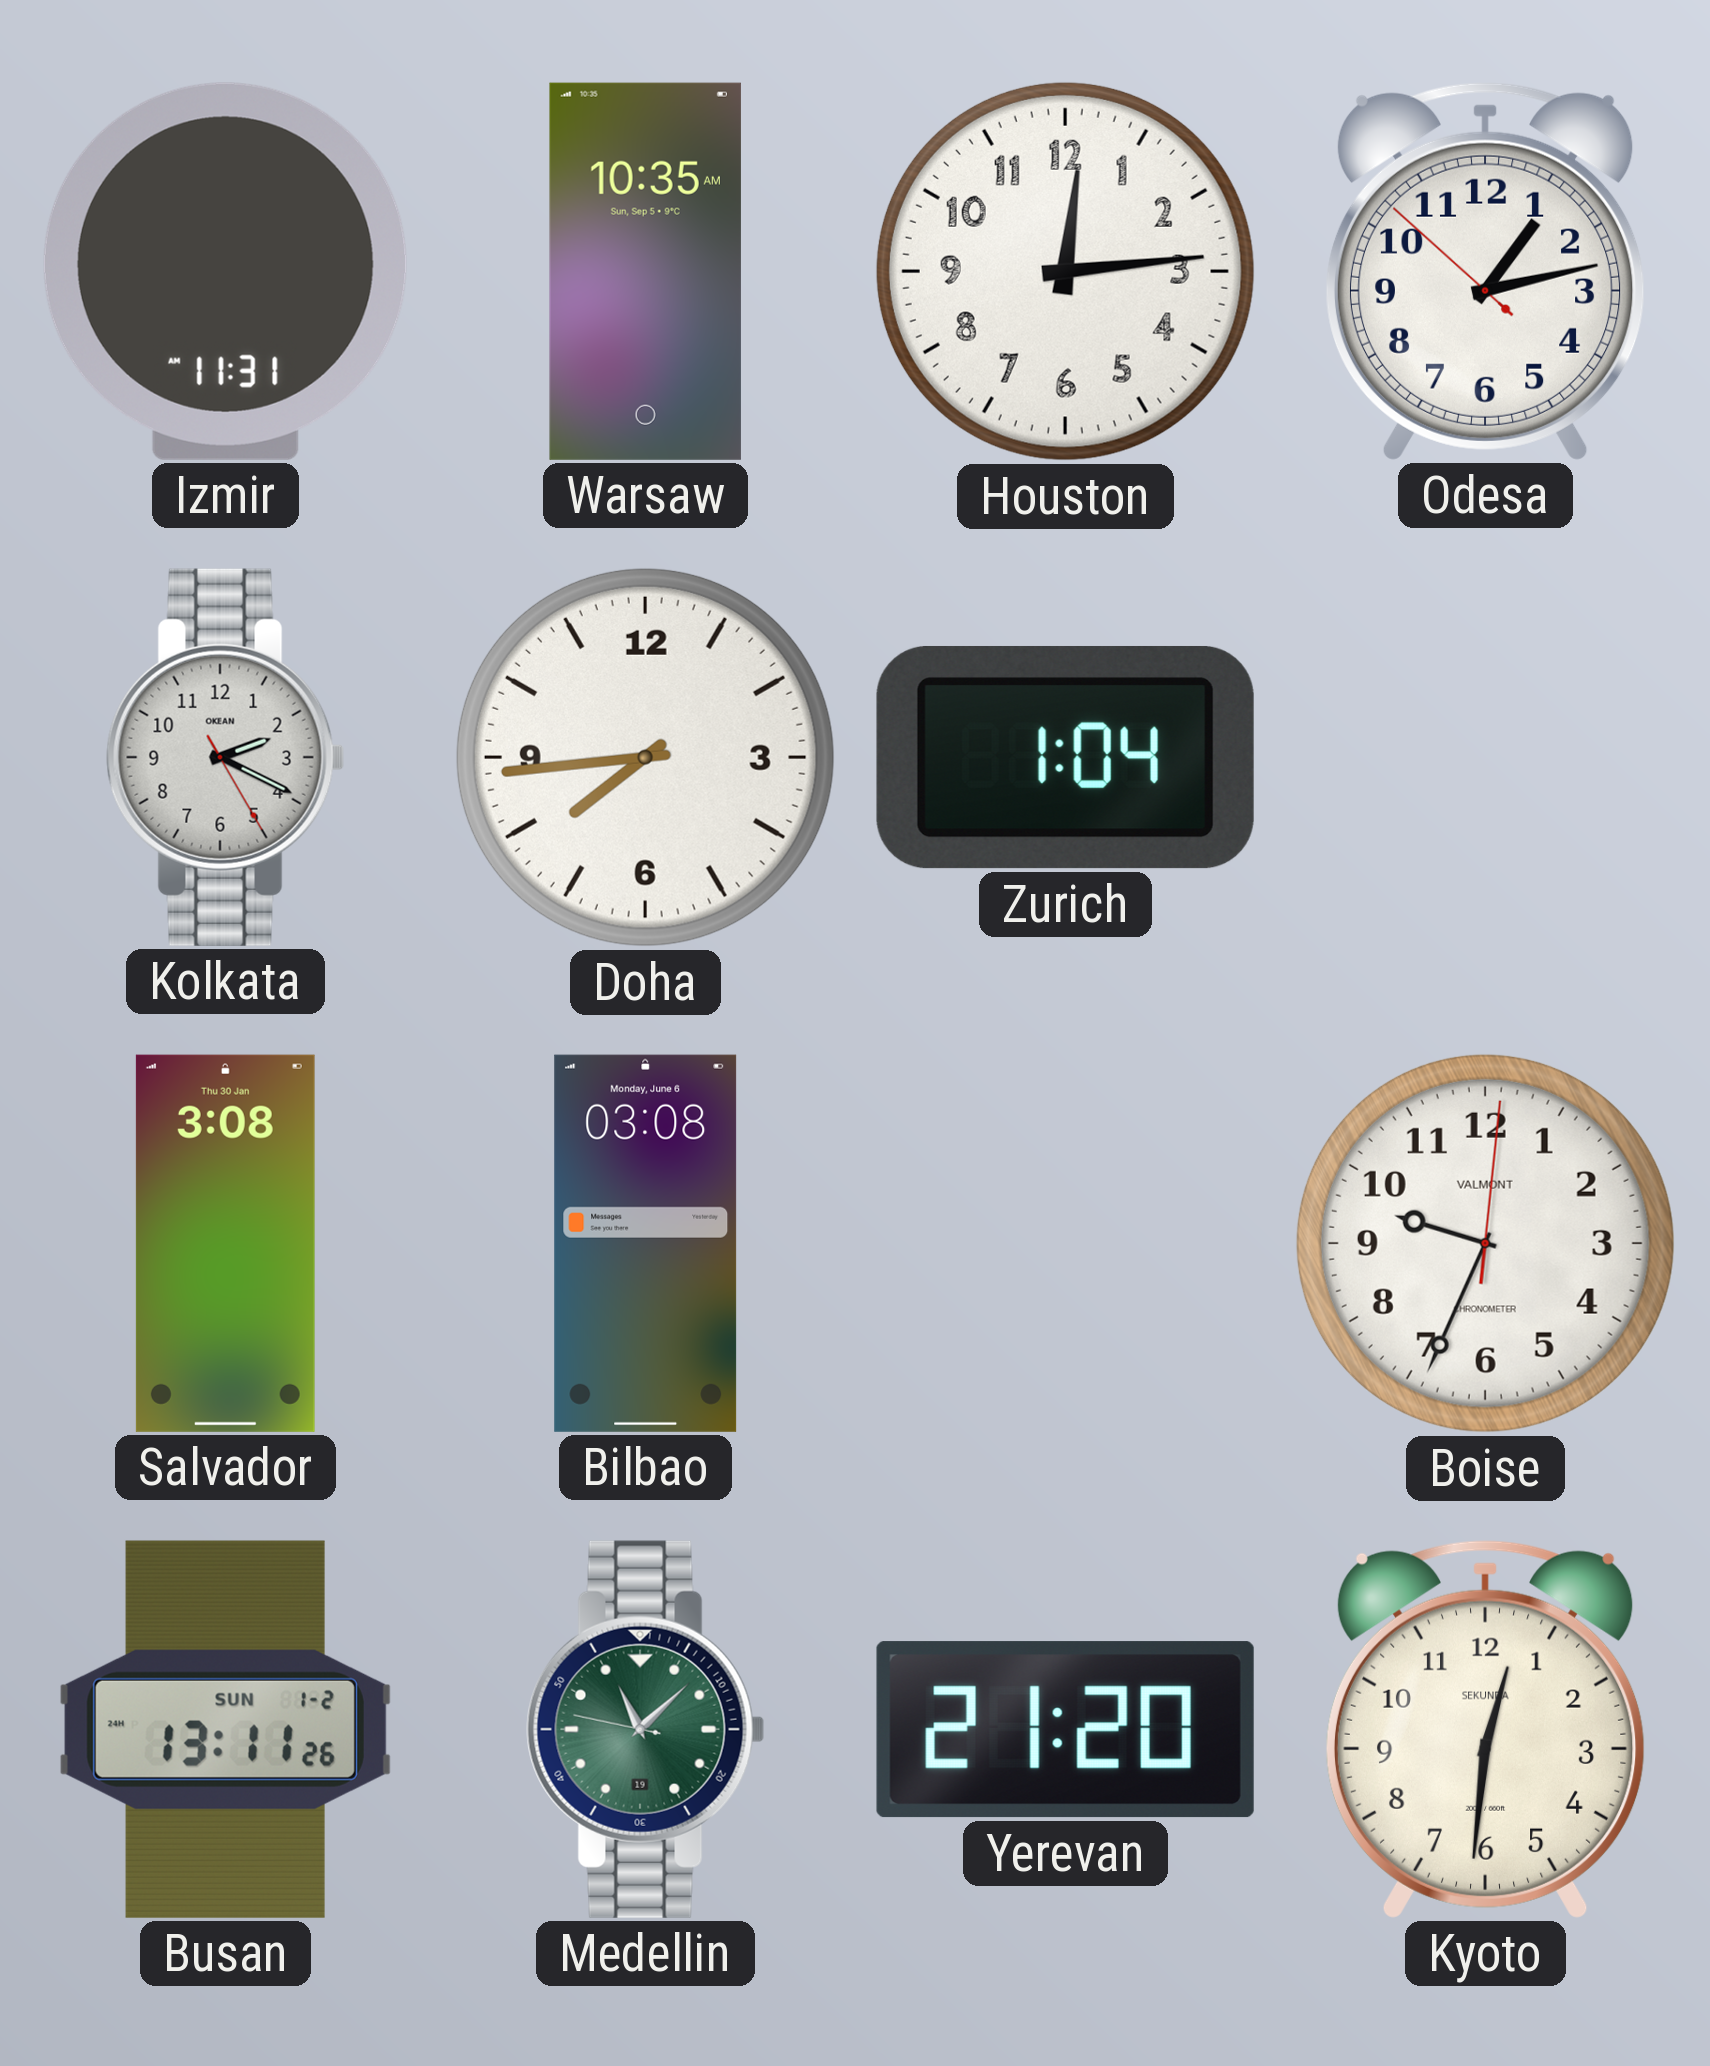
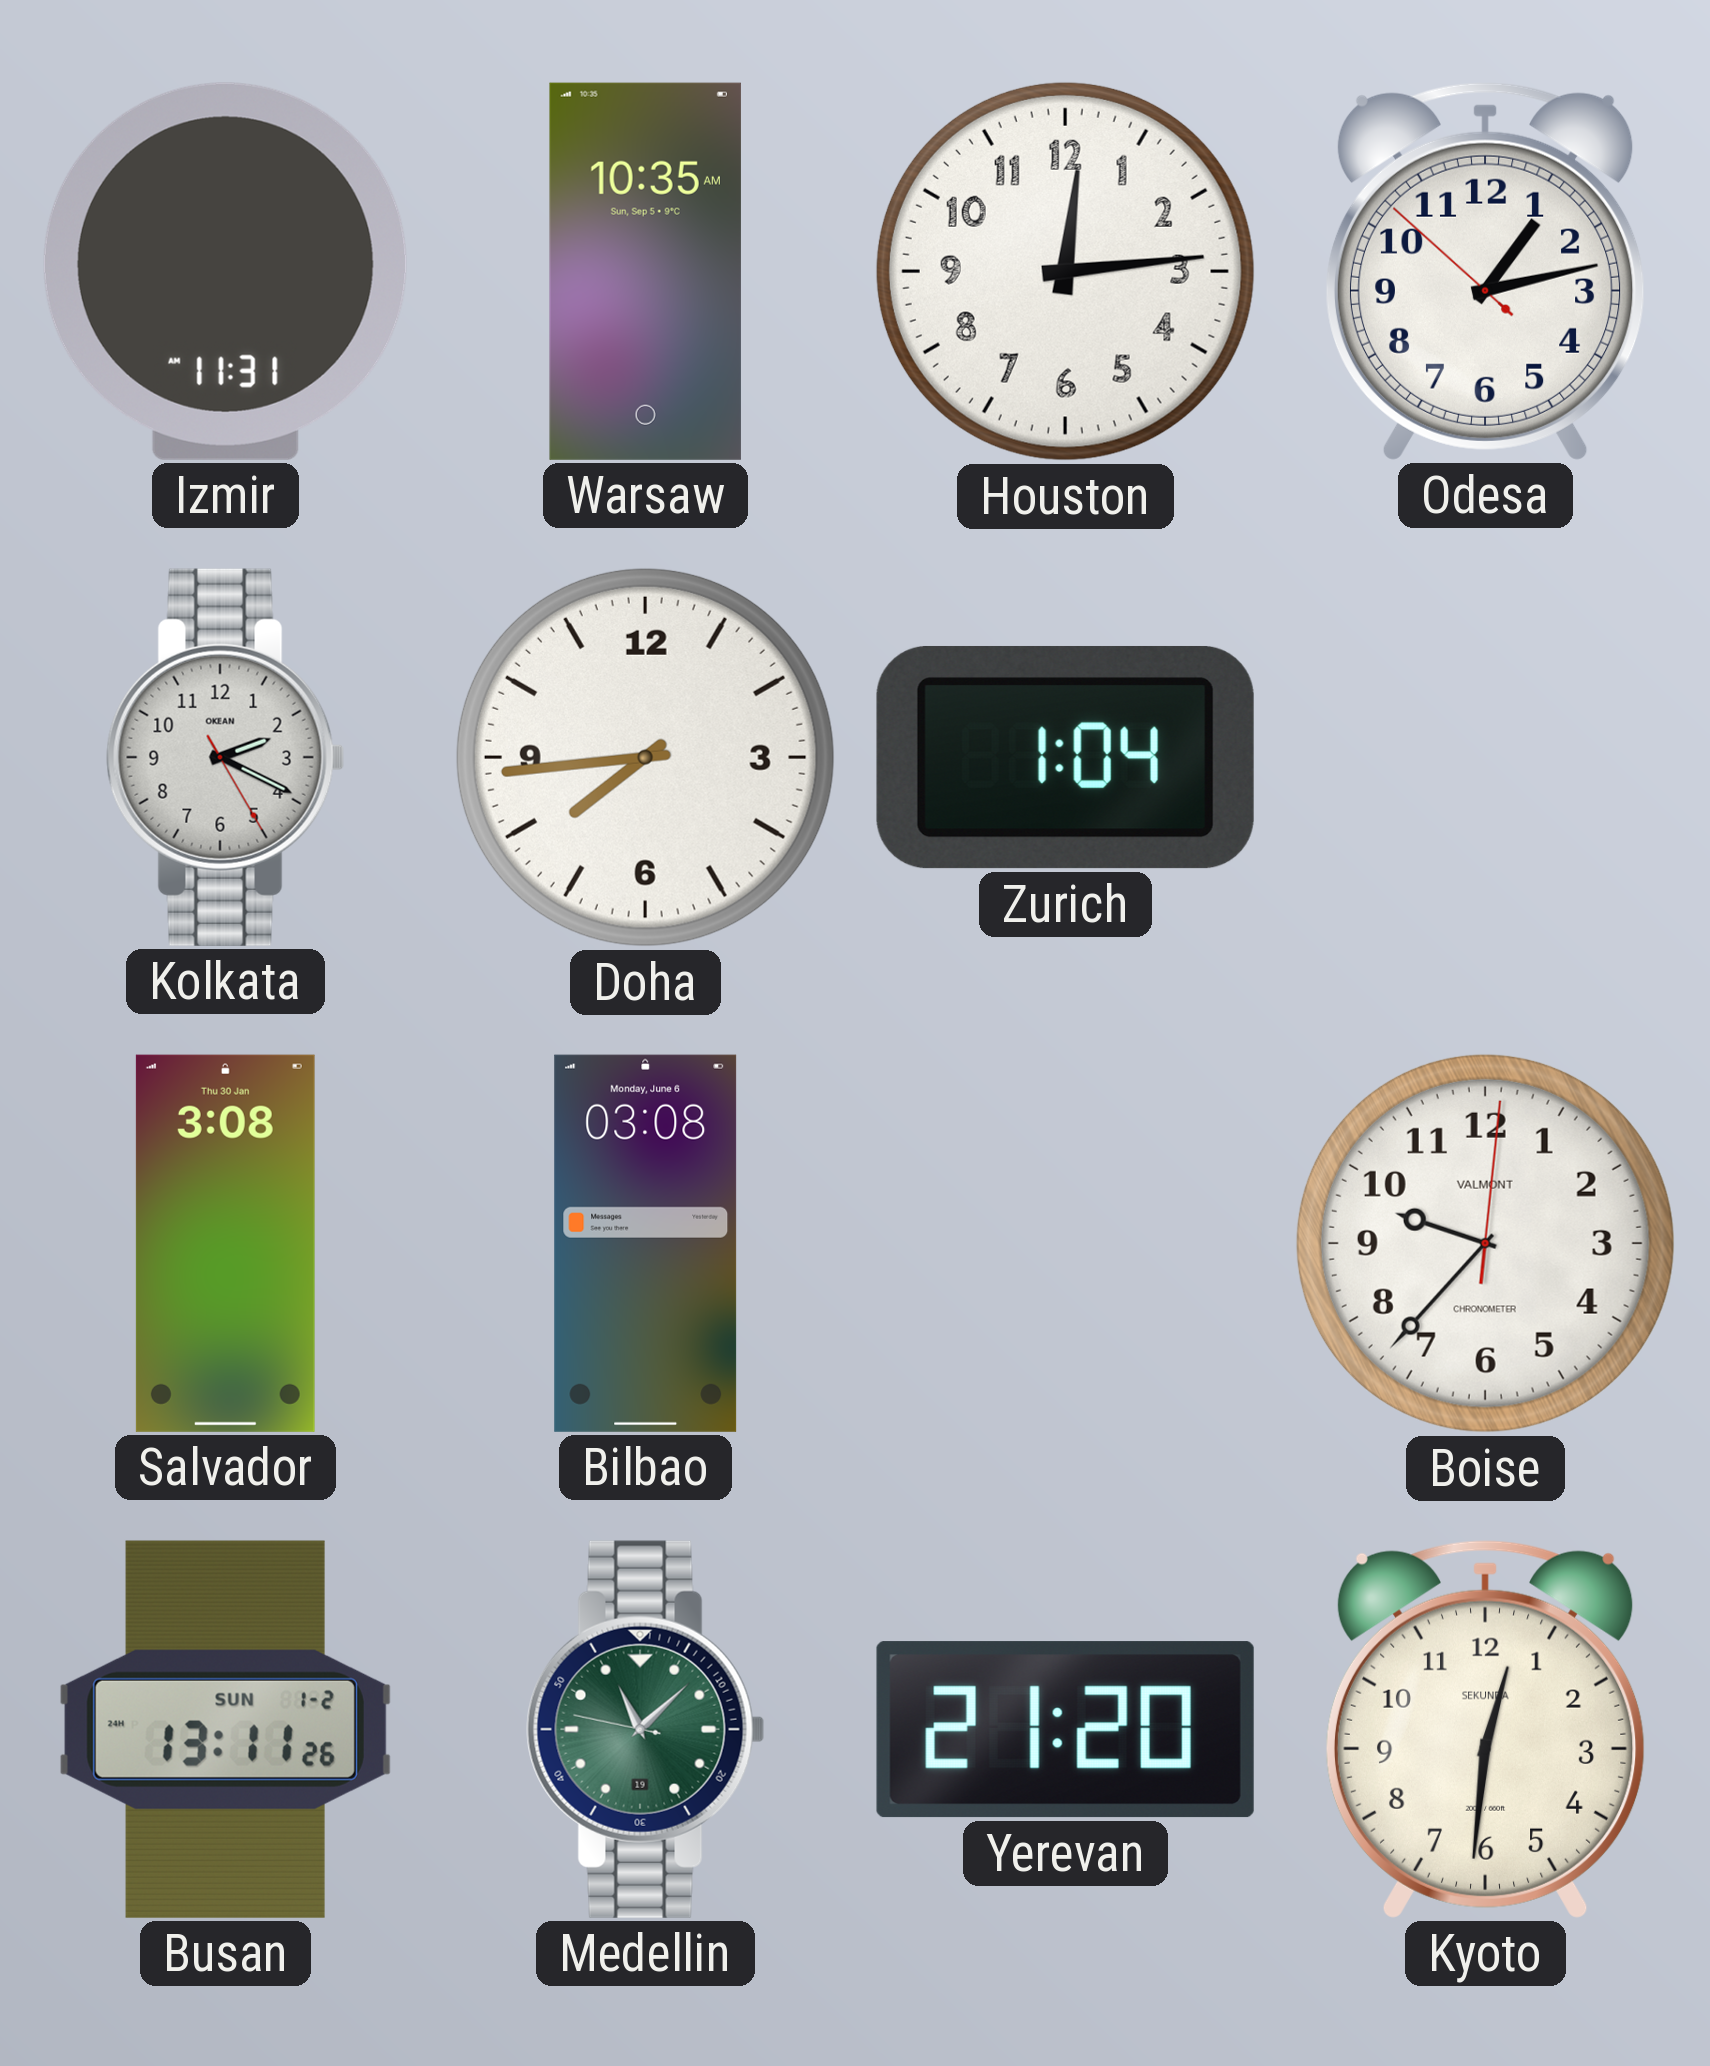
Boise: 9:34 -> 9:37 (1485, 1243)
